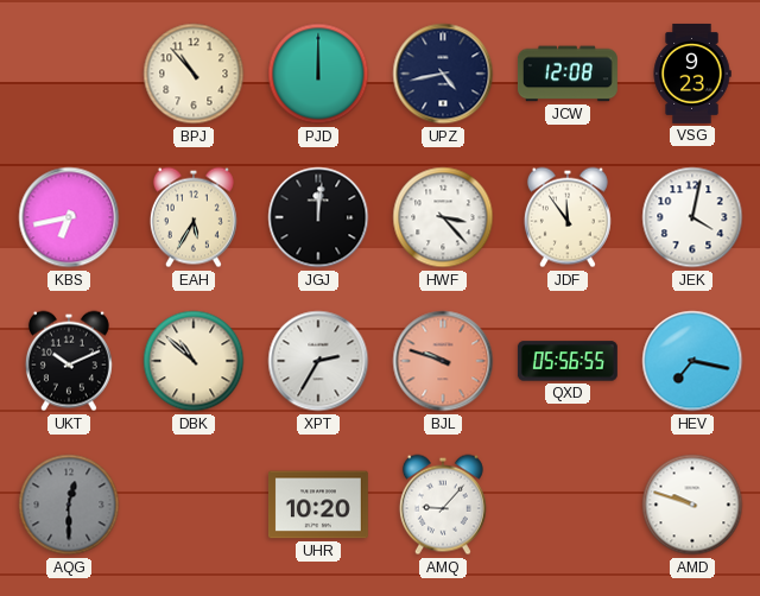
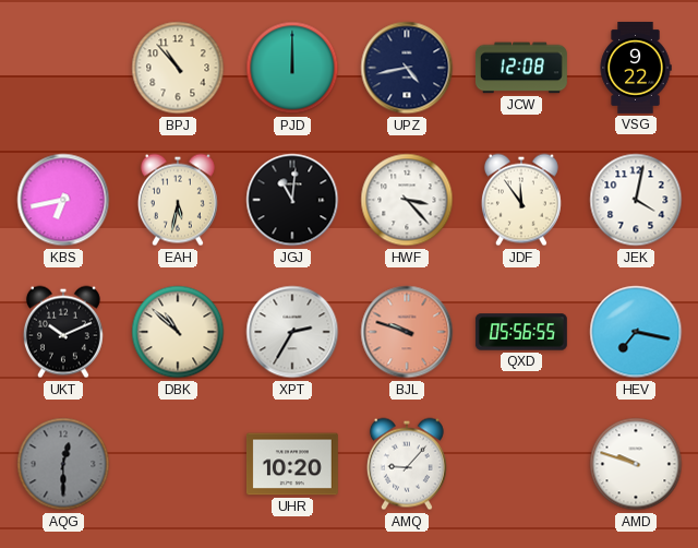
VSG: 9:23 -> 9:22 (636, 68)
EAH: 5:35 -> 5:32 (178, 200)
JGJ: 12:01 -> 11:01 (292, 200)
